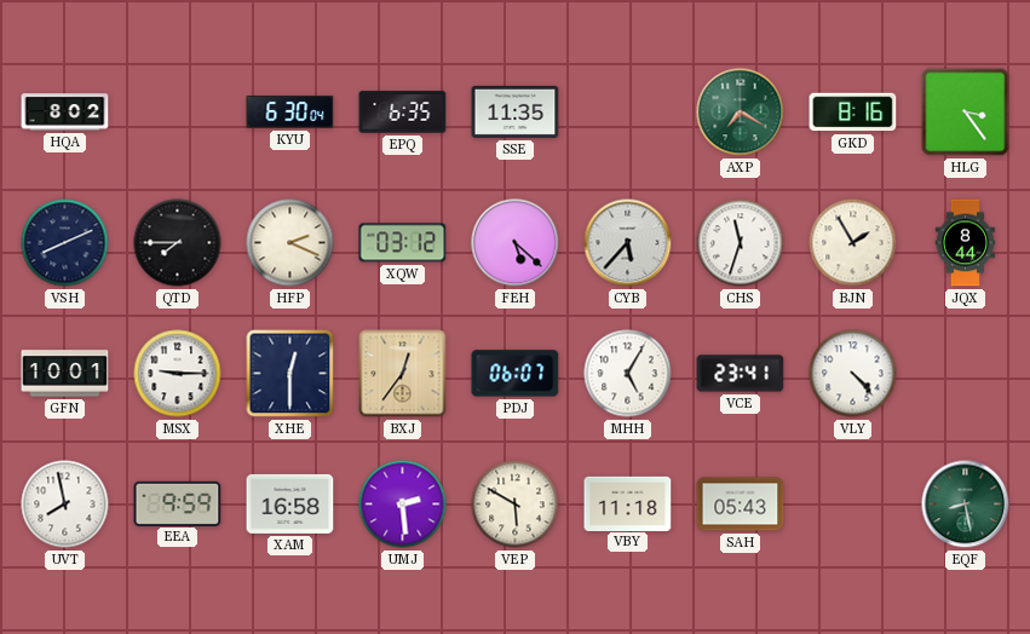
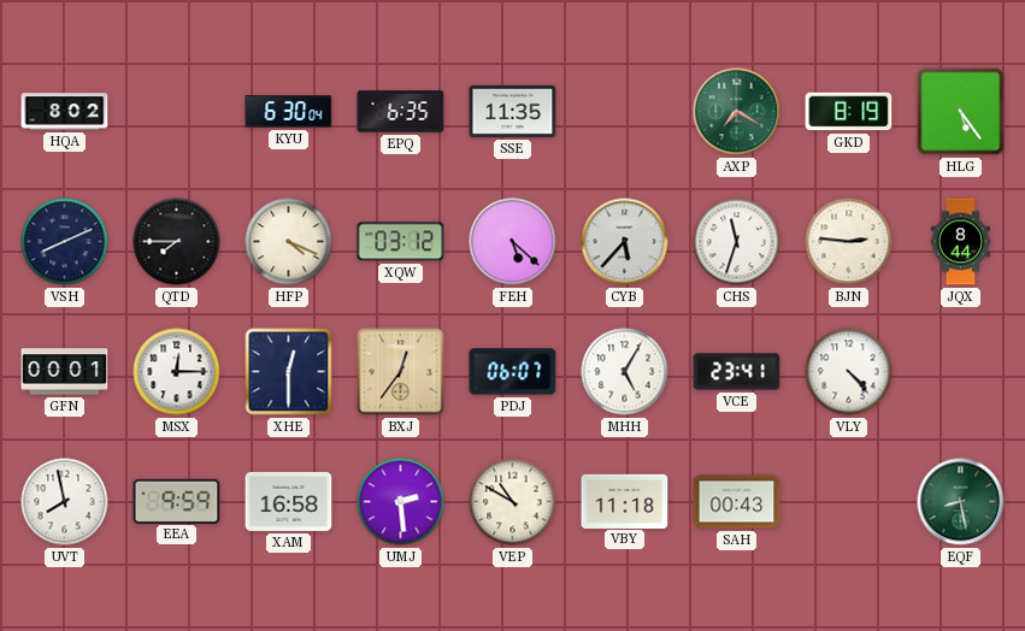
GKD: 8:16 -> 8:19 (849, 112)
HLG: 3:24 -> 5:24 (961, 112)
HFP: 2:19 -> 4:19 (289, 242)
BJN: 1:55 -> 2:46 (849, 242)
GFN: 10:01 -> 00:01 (65, 372)
MSX: 9:15 -> 12:15 (177, 372)
VEP: 5:50 -> 10:50 (513, 502)
SAH: 05:43 -> 00:43 (737, 502)
